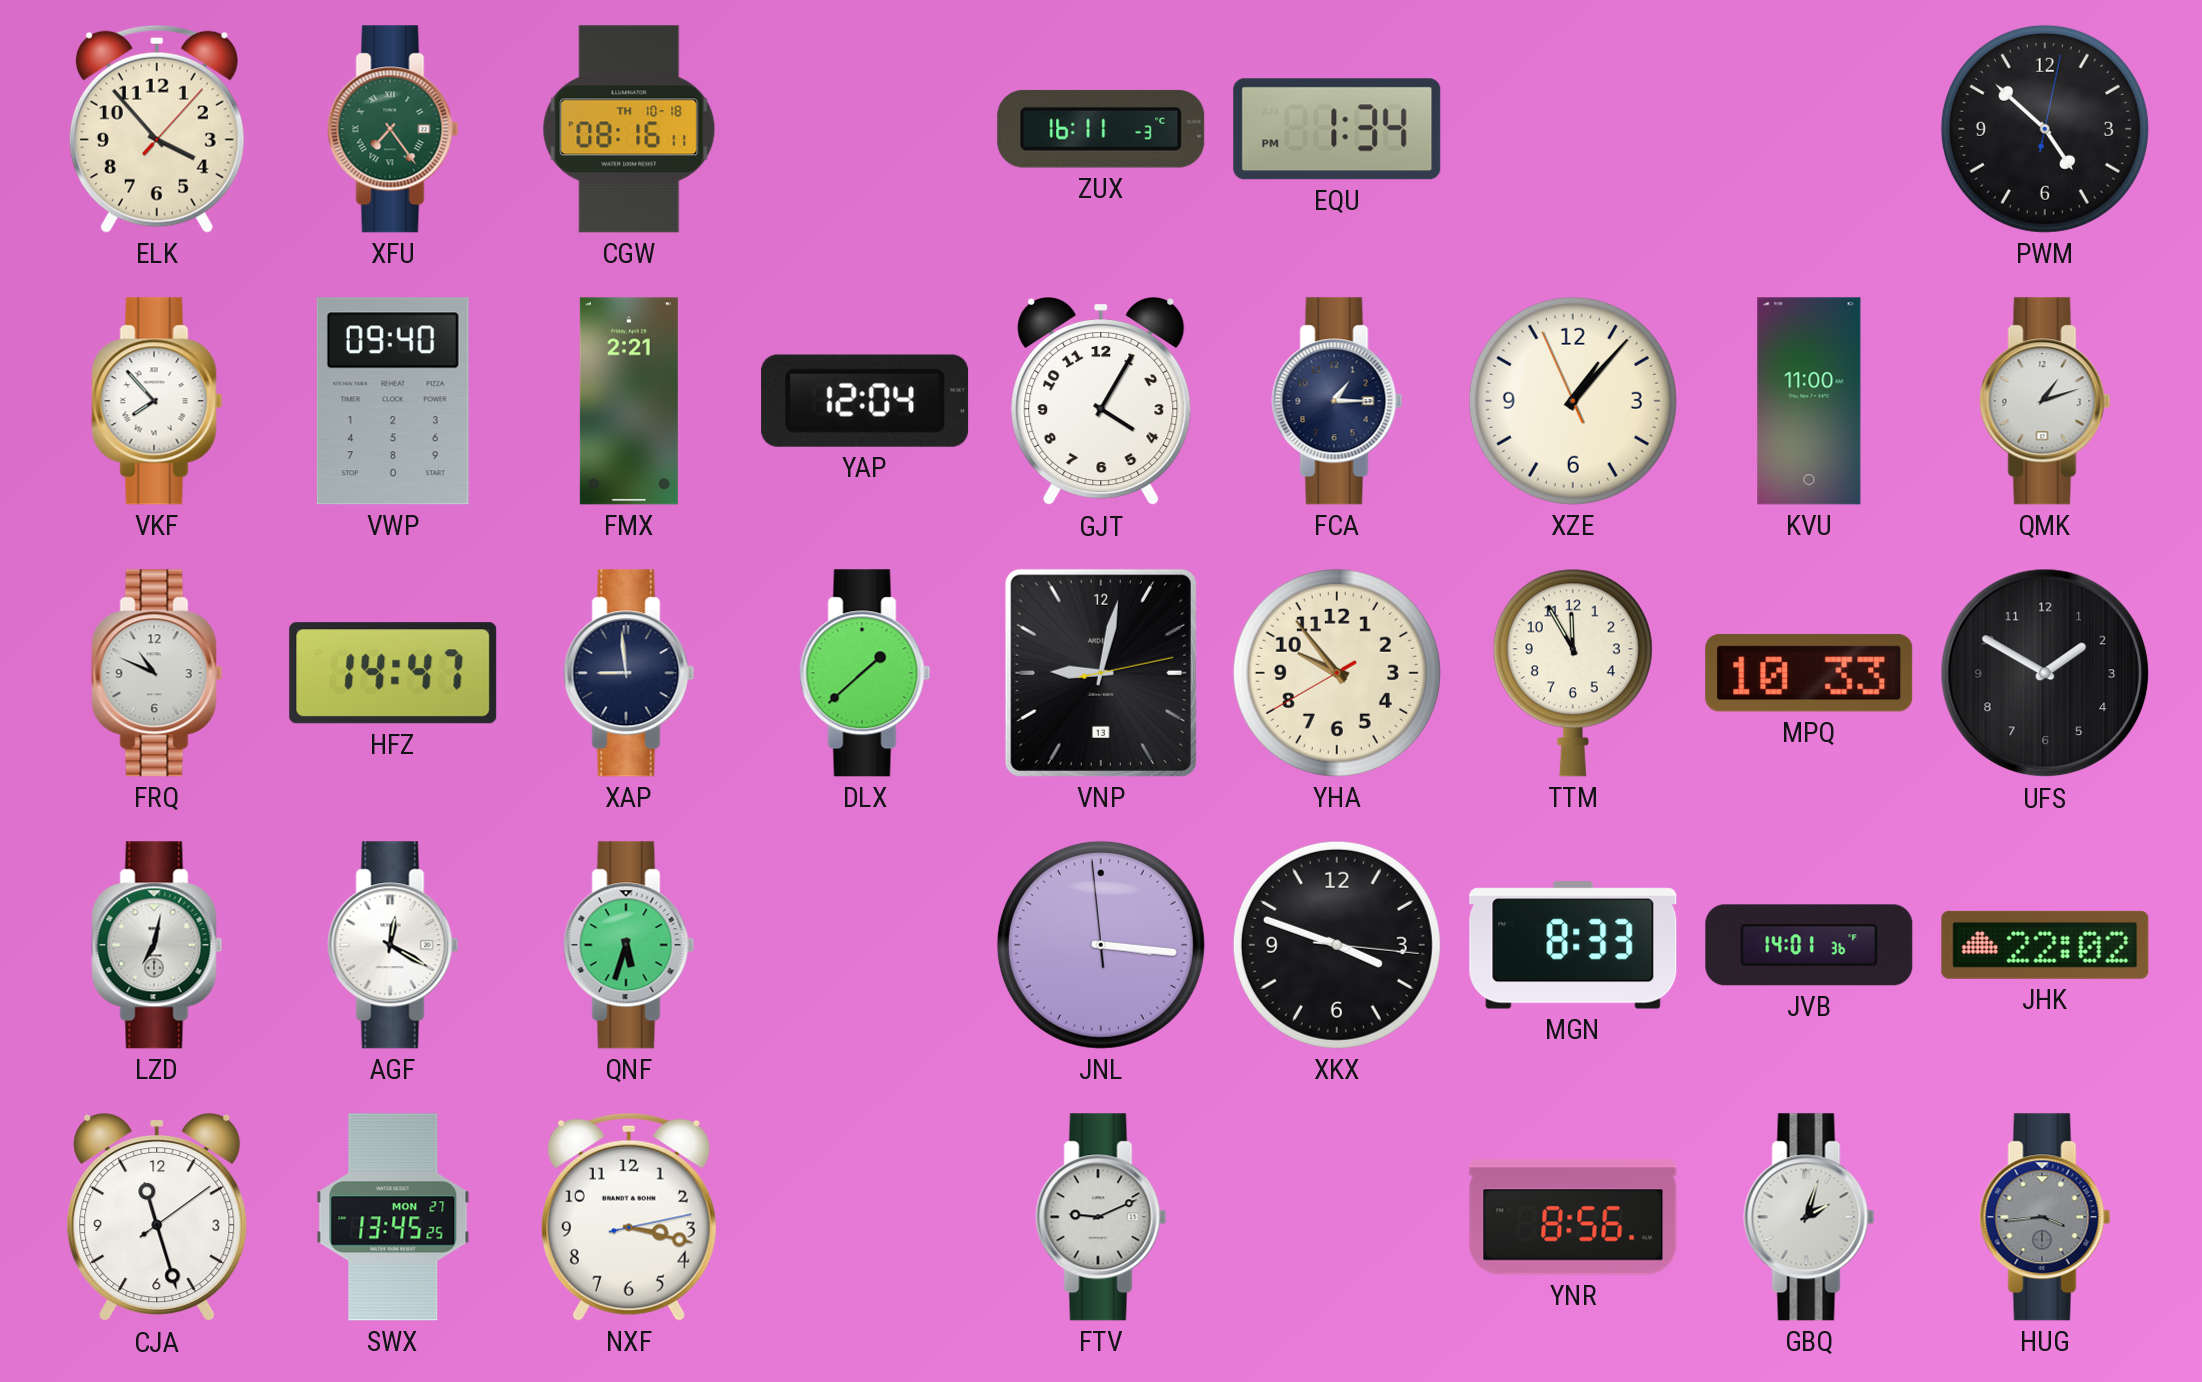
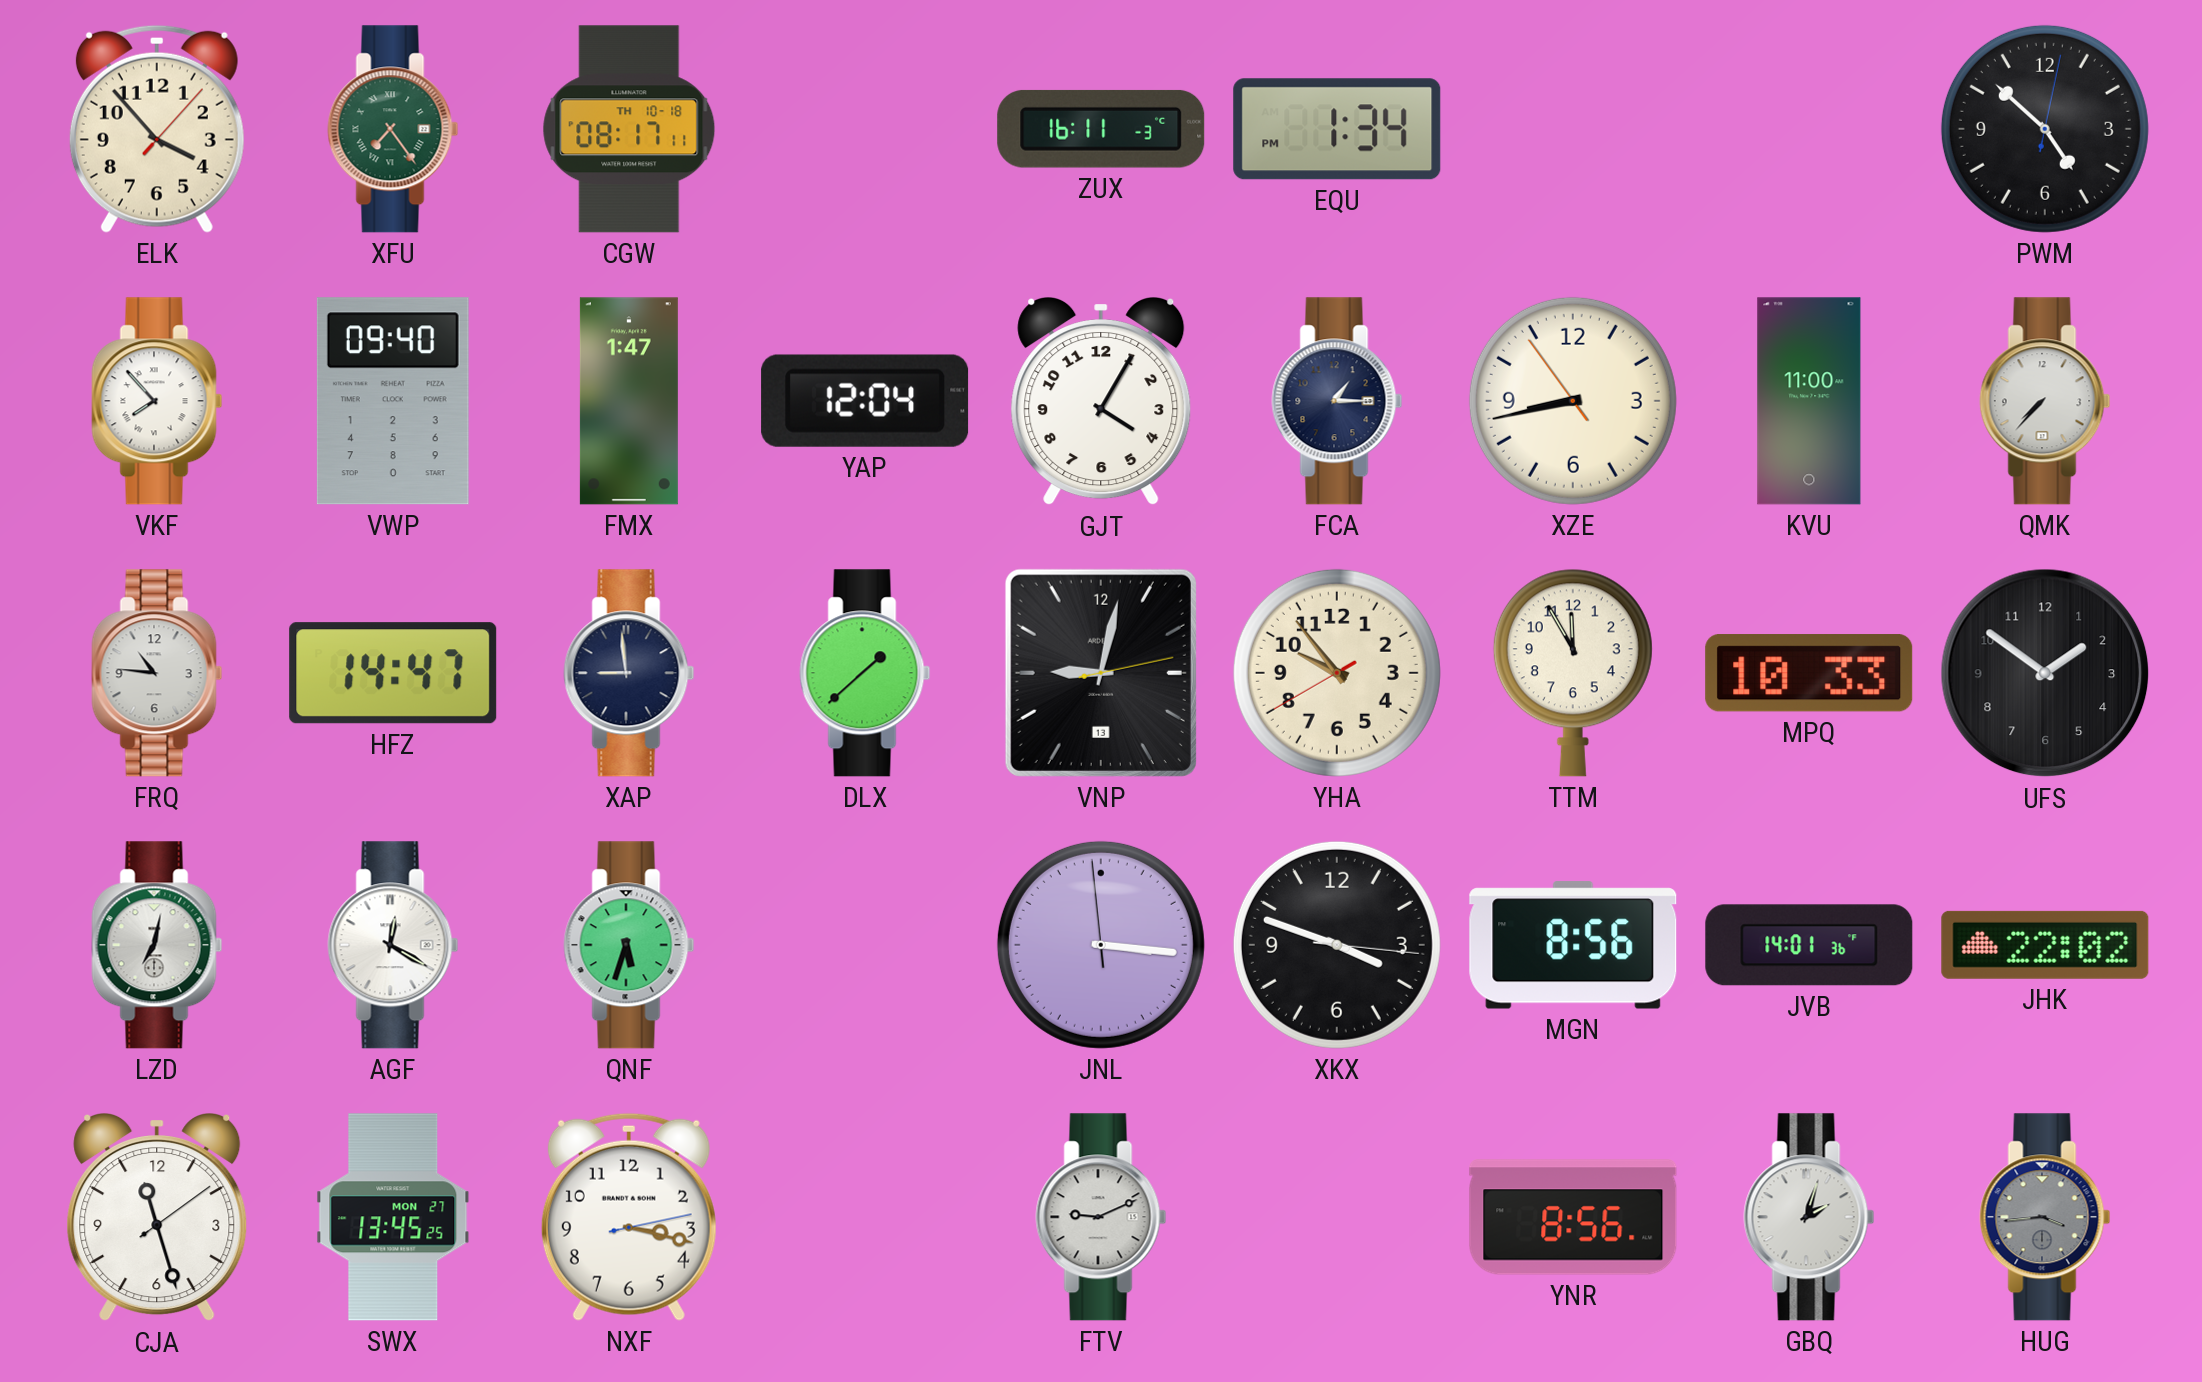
CGW: 08:16 -> 08:17 (629, 129)
FMX: 2:21 -> 1:47 (629, 401)
XZE: 1:06 -> 8:42 (1573, 401)
QMK: 1:12 -> 7:37 (2045, 401)
FRQ: 10:49 -> 10:46 (157, 673)
UFS: 1:50 -> 1:51 (2045, 673)
MGN: 8:33 -> 8:56 (1573, 945)
